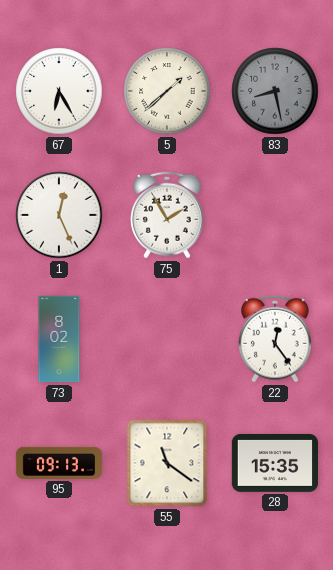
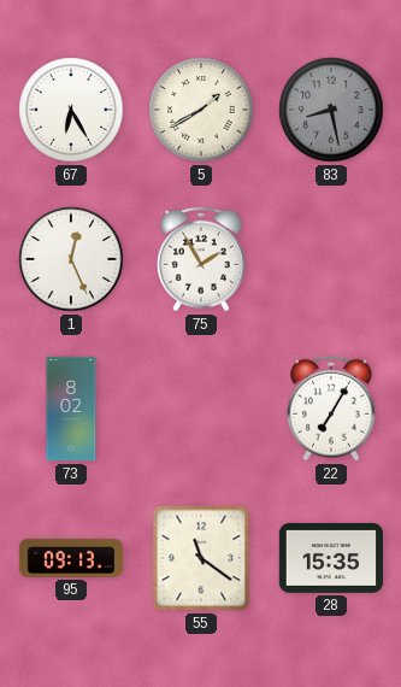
5: 1:38 -> 1:40 (201, 110)
22: 12:24 -> 7:05 (331, 409)
